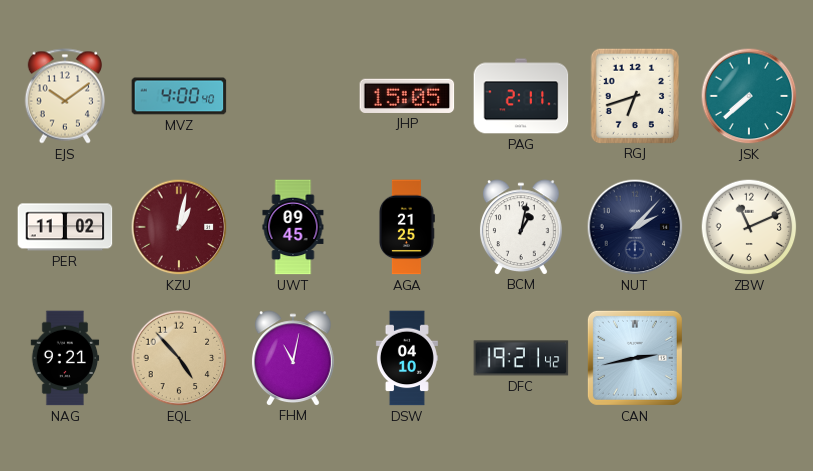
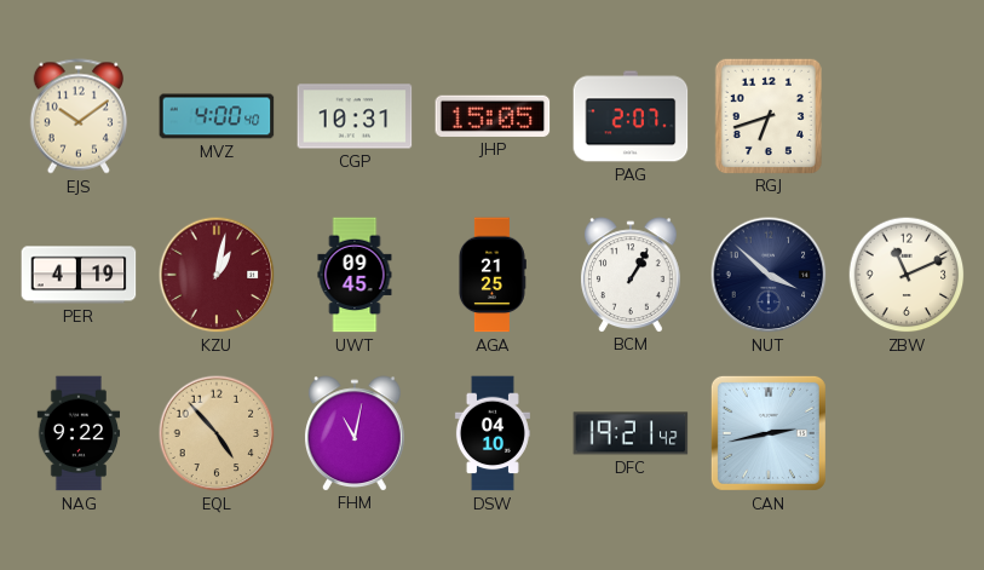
CGP: none -> 10:31 (355, 116)
PAG: 2:11 -> 2:07 (631, 116)
JSK: 7:38 -> none (749, 96)
PER: 11:02 -> 4:19 (79, 275)
BCM: 1:02 -> 1:05 (631, 275)
NUT: 2:07 -> 3:52 (769, 275)
NAG: 9:21 -> 9:22 (79, 433)
